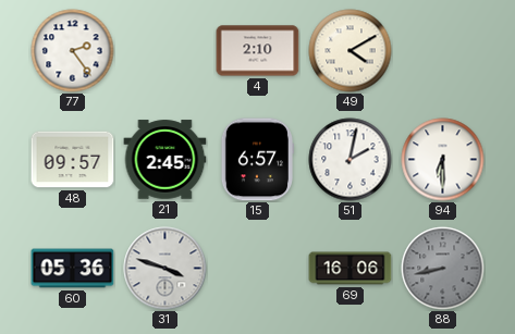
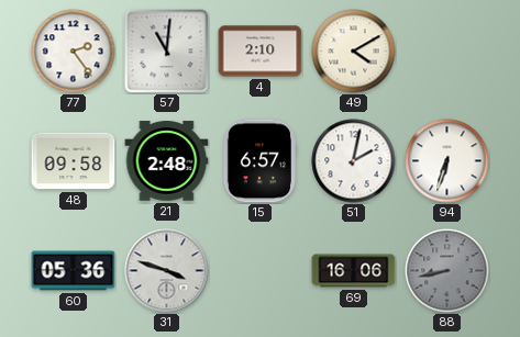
57: none -> 11:01 (167, 52)
48: 09:57 -> 09:58 (74, 161)
21: 2:45 -> 2:48 (167, 161)
94: 6:30 -> 6:33 (447, 161)
